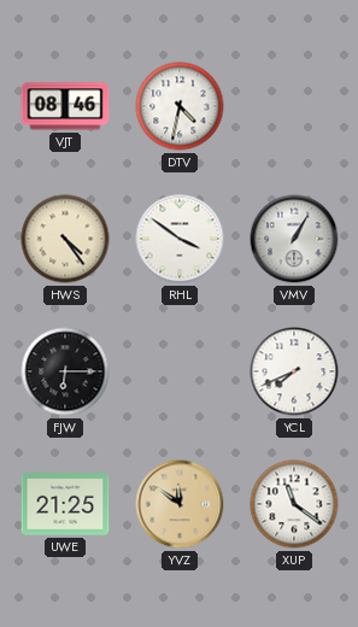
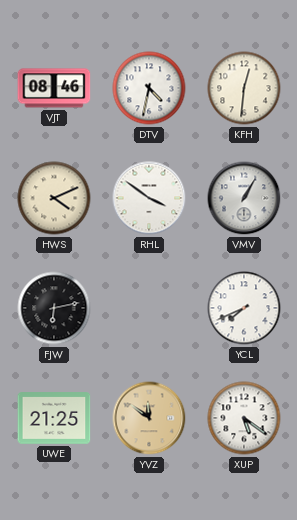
KFH: none -> 12:31 (244, 88)
HWS: 4:24 -> 4:11 (54, 198)
FJW: 6:15 -> 6:13 (54, 308)
XUP: 11:21 -> 5:21 (244, 418)
